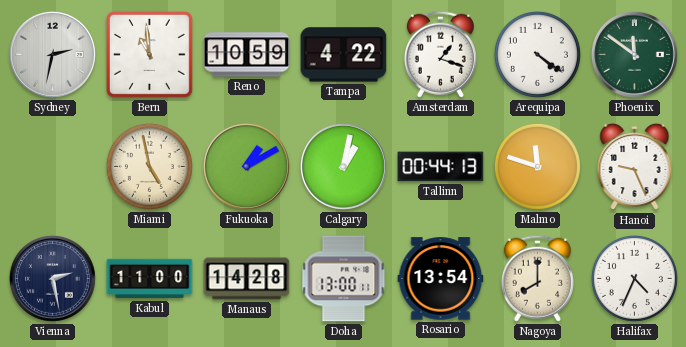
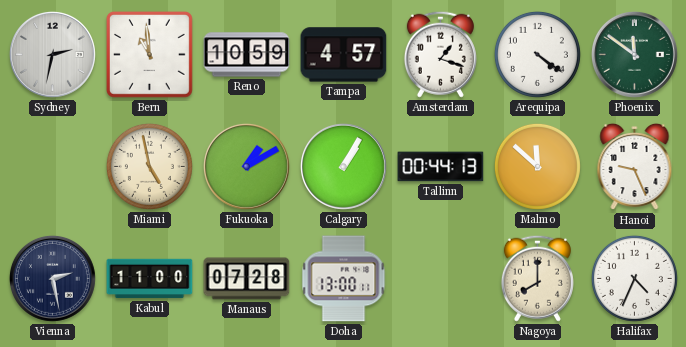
Tampa: 4:22 -> 4:57 (344, 55)
Calgary: 1:02 -> 1:05 (343, 166)
Malmo: 11:48 -> 11:52 (537, 166)
Manaus: 14:28 -> 07:28 (247, 279)
Rosario: 13:54 -> none (441, 279)
